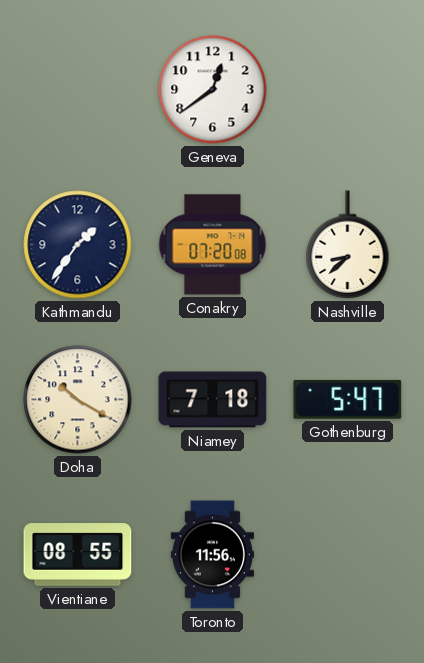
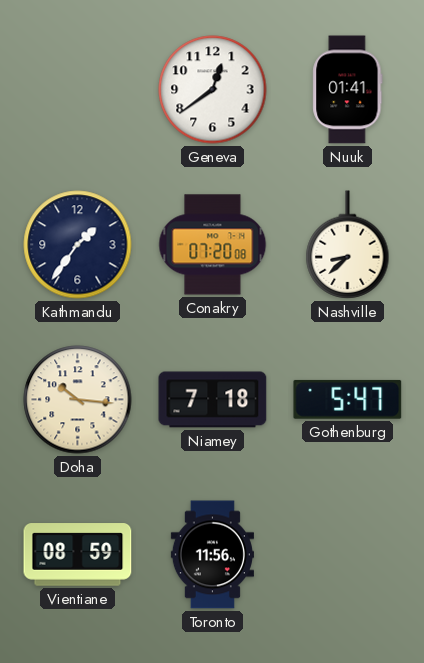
Nuuk: none -> 01:41 (348, 90)
Doha: 10:20 -> 10:16 (78, 400)
Vientiane: 08:55 -> 08:59 (78, 555)
